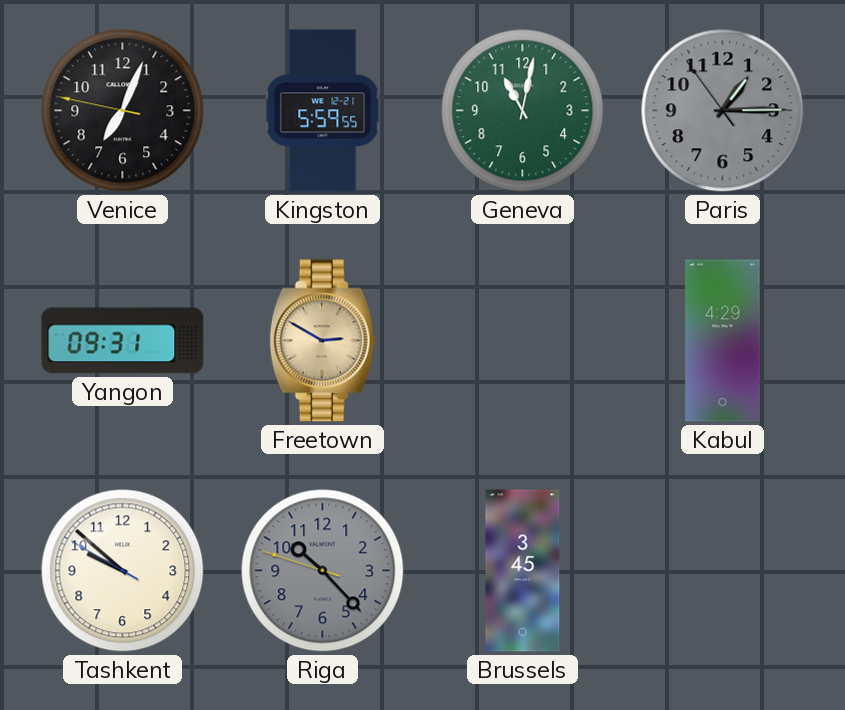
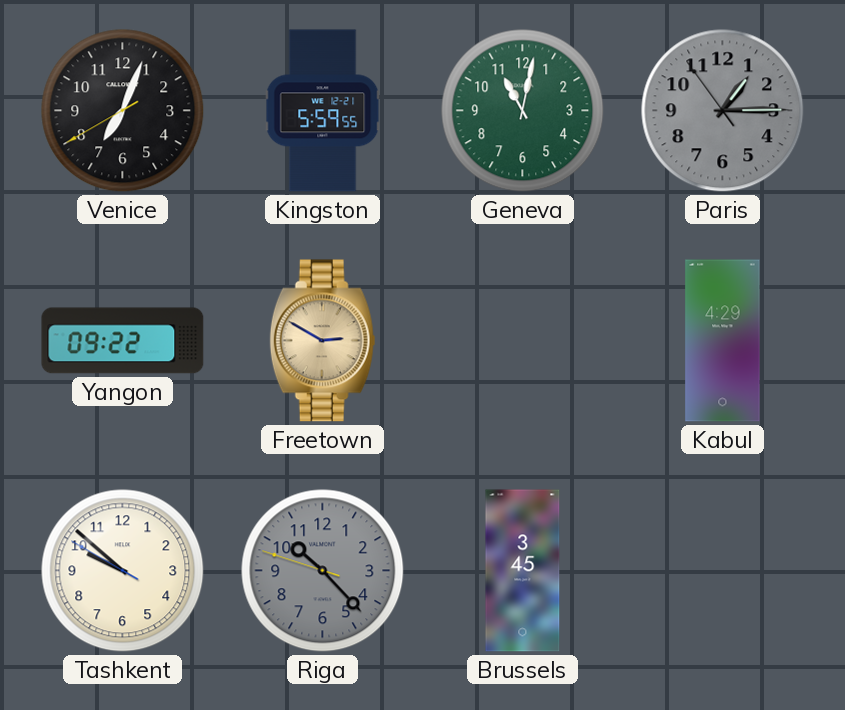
Venice: 7:03:47 -> 7:03:40 (123, 111)
Yangon: 09:31 -> 09:22 (123, 341)
